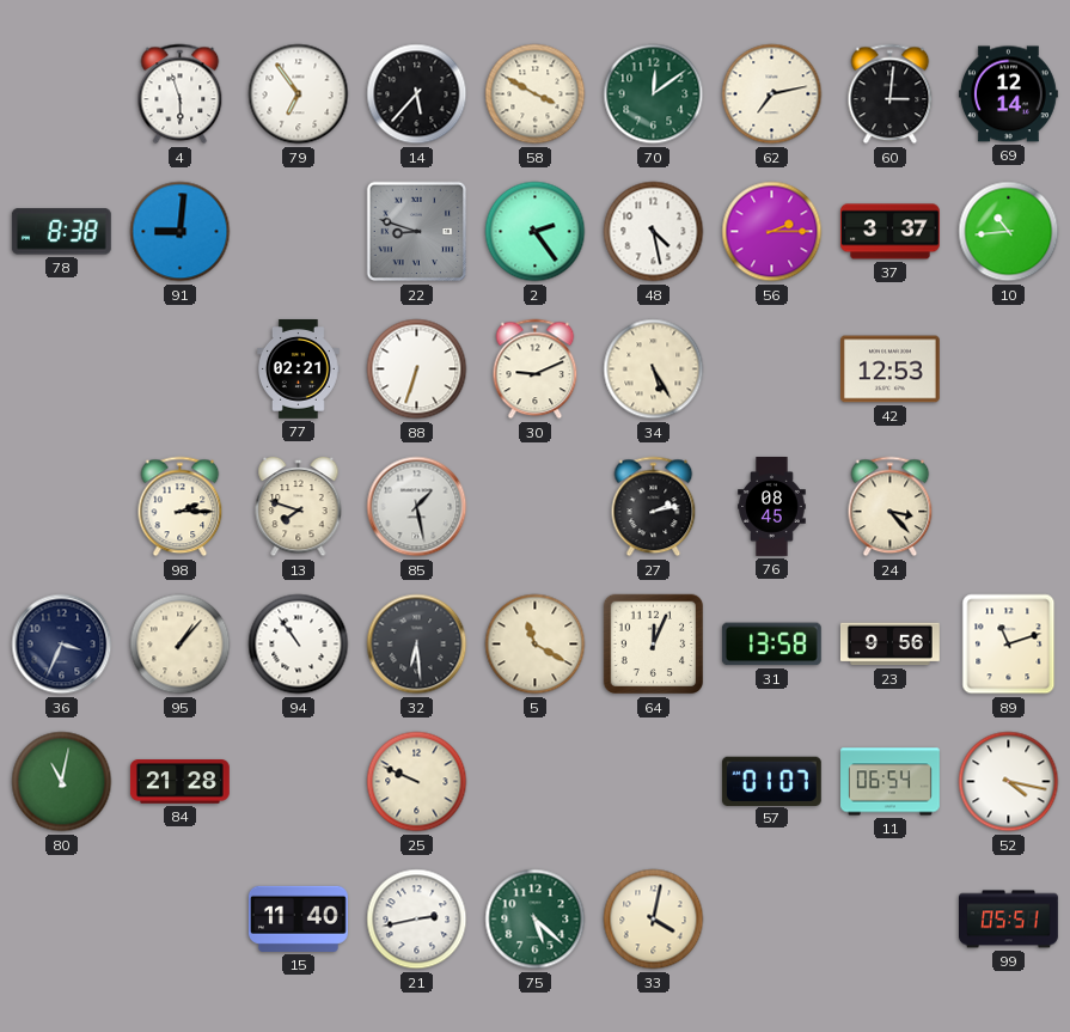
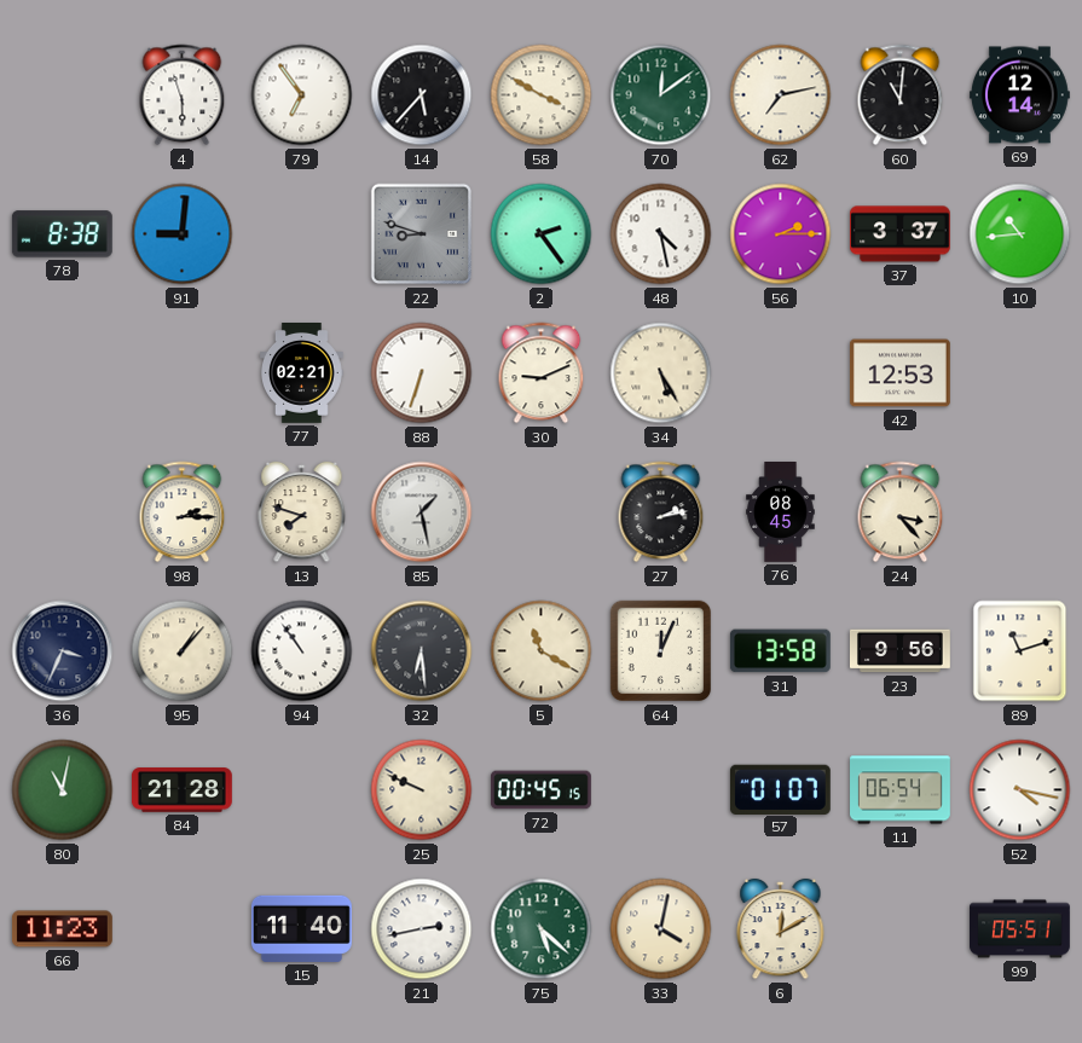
60: 3:01 -> 11:01 (901, 95)
72: none -> 00:45 (540, 790)
66: none -> 11:23 (62, 929)
6: none -> 12:10 (781, 929)
